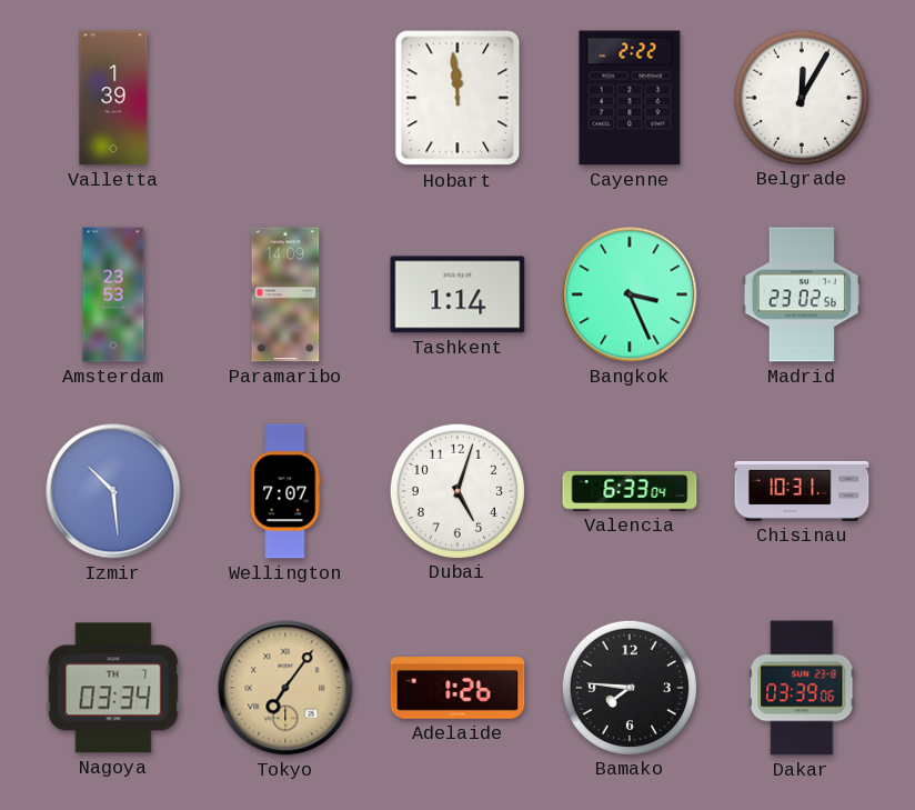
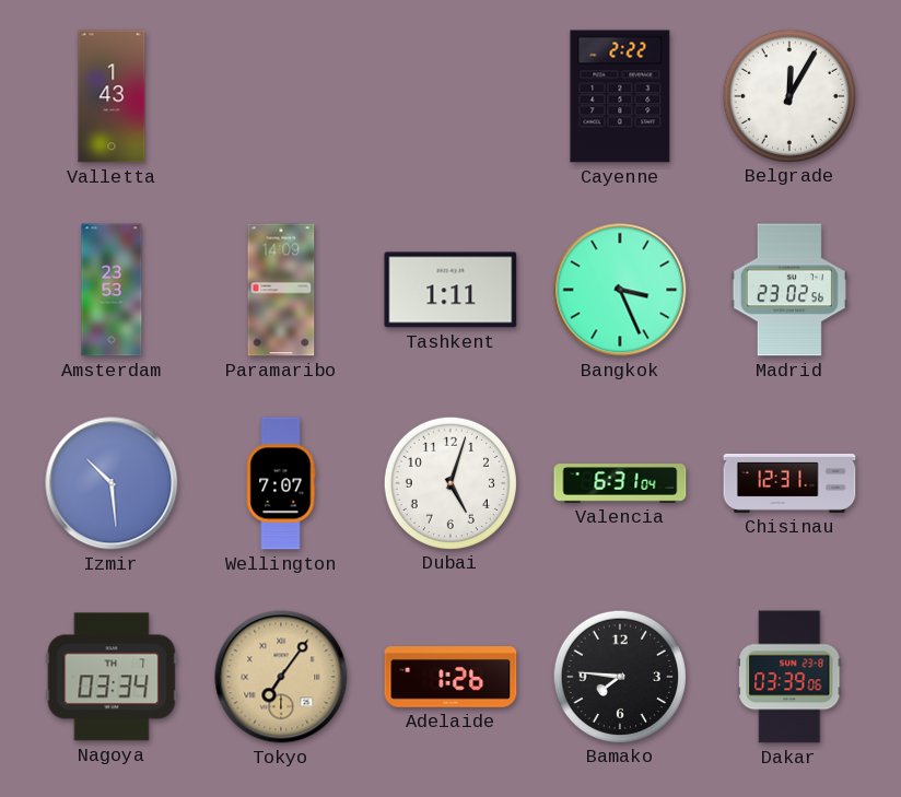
Valletta: 1:39 -> 1:43 (112, 96)
Hobart: 11:59 -> none (457, 98)
Tashkent: 1:14 -> 1:11 (450, 290)
Valencia: 6:33 -> 6:31 (620, 483)
Chisinau: 10:31 -> 12:31 (789, 483)
